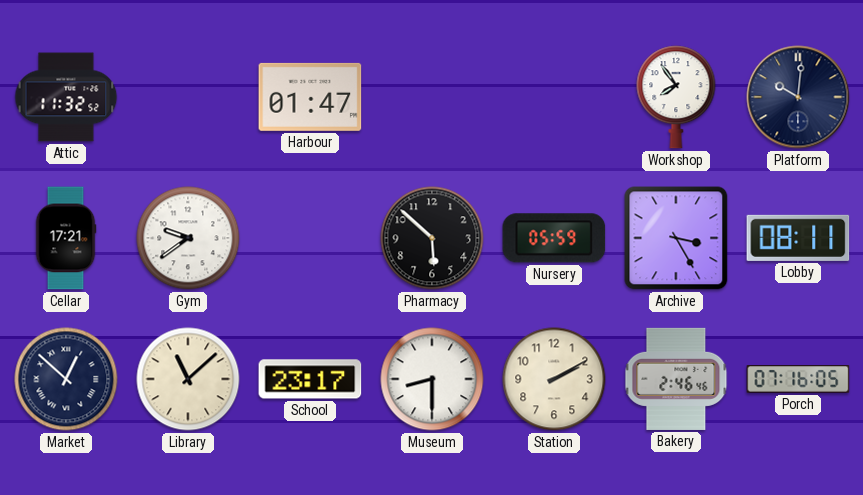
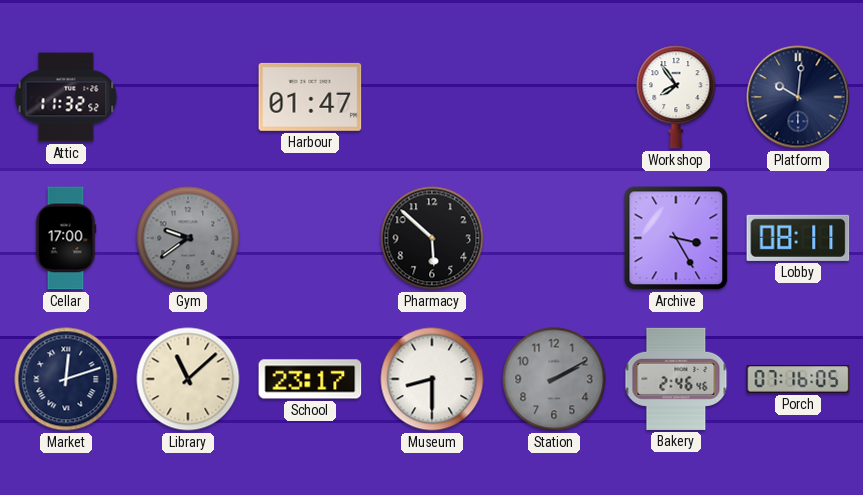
Cellar: 17:21 -> 17:00 (66, 238)
Gym dial: white -> grey (188, 238)
Nursery: 05:59 -> none (554, 238)
Market: 12:52 -> 12:12 (66, 379)
Station dial: cream -> grey (554, 379)
